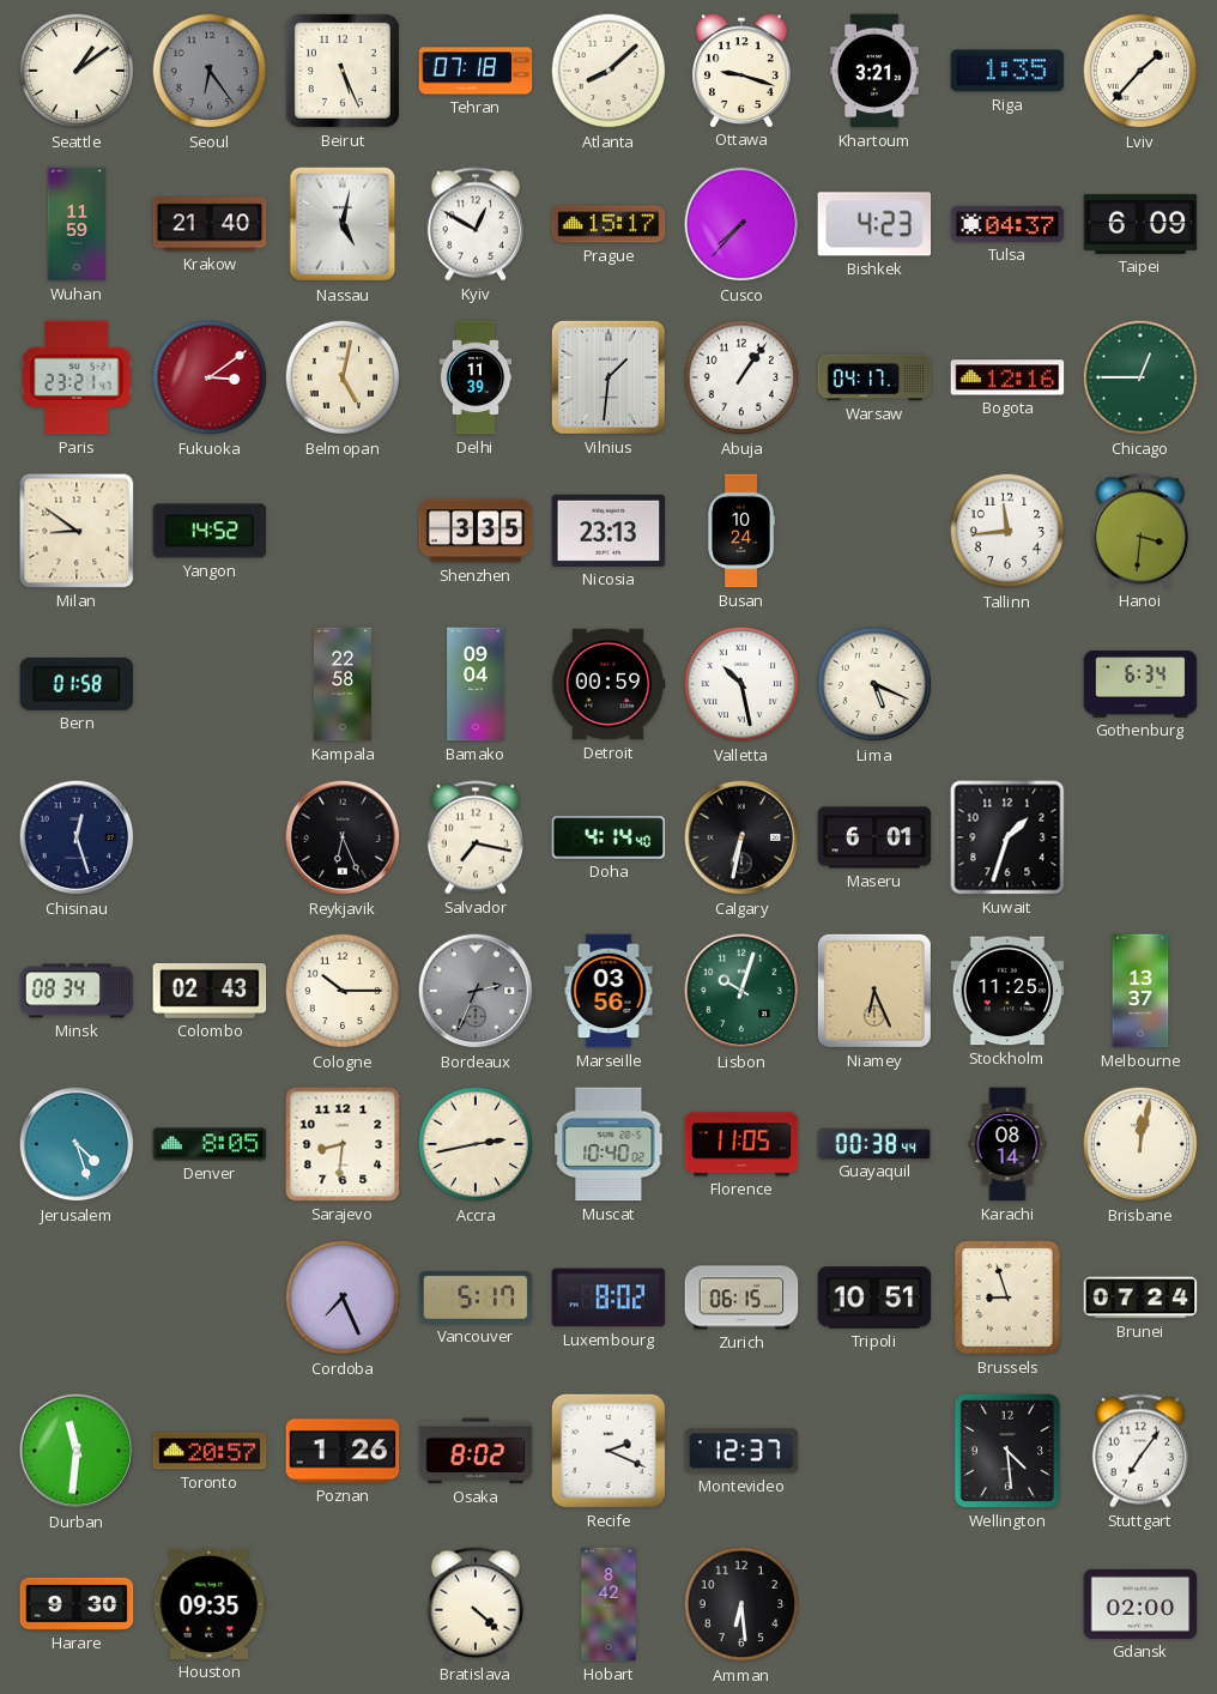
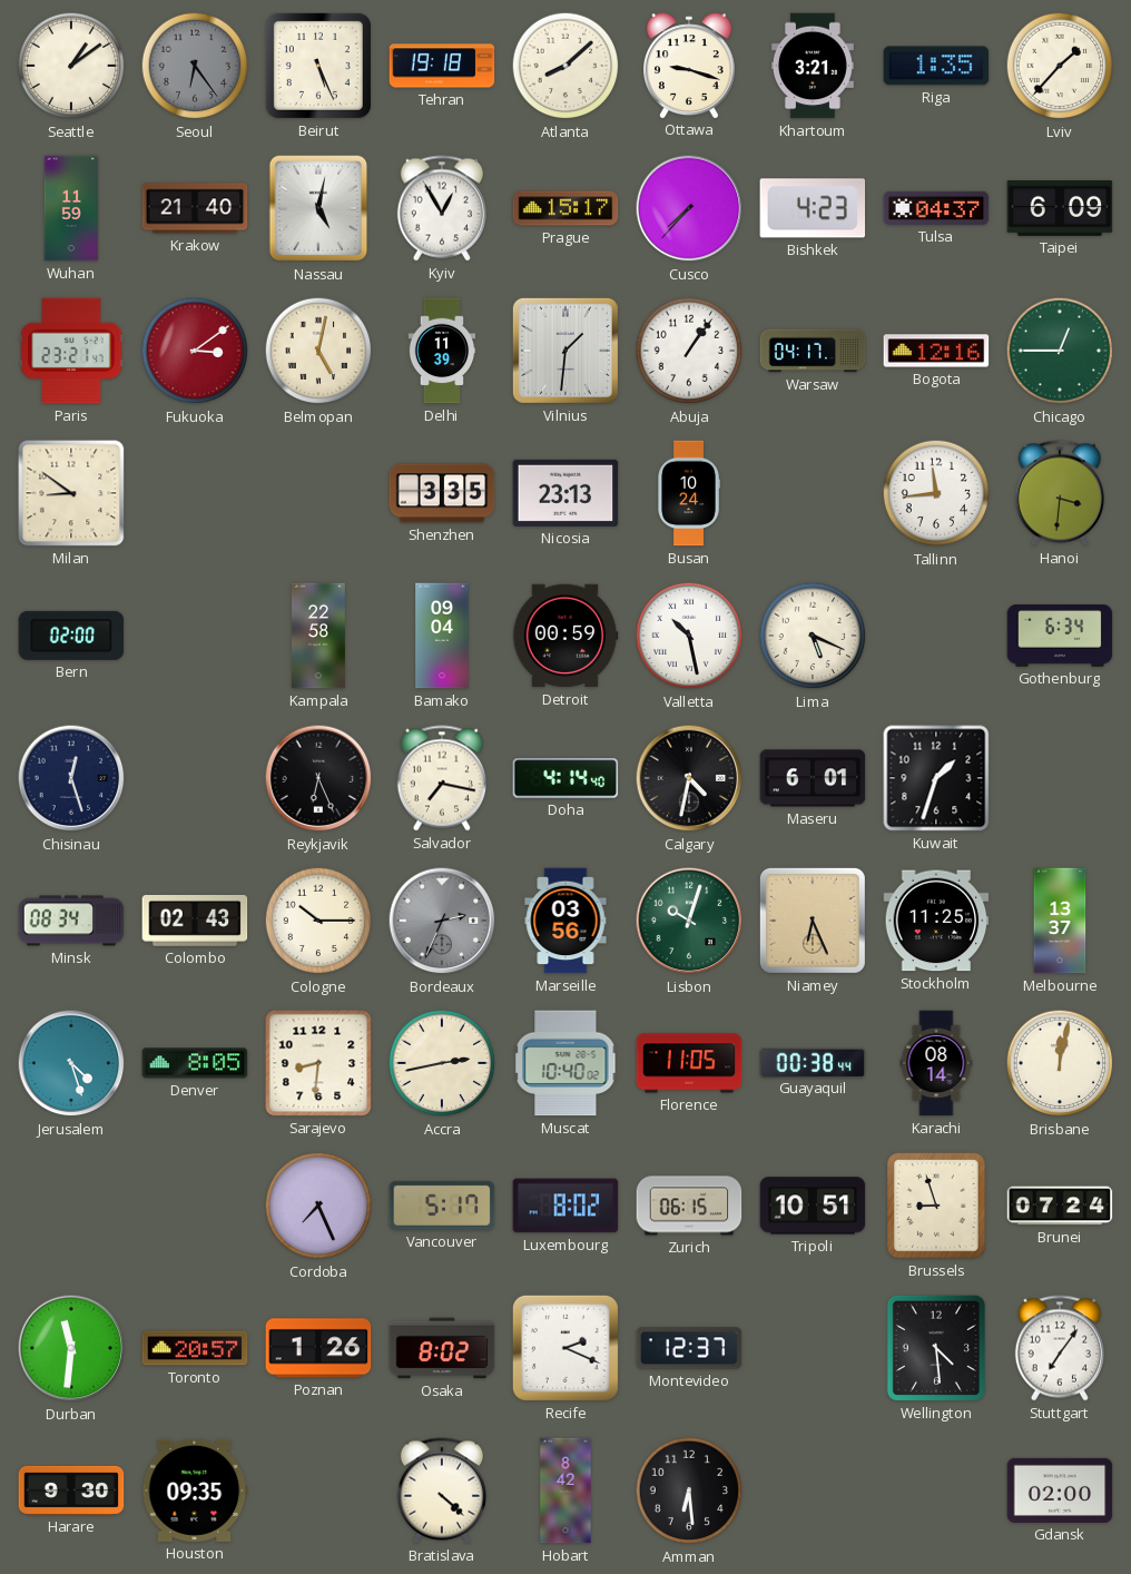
Tehran: 07:18 -> 19:18 (442, 66)
Kyiv: 12:50 -> 12:55 (442, 208)
Yangon: 14:52 -> none (210, 531)
Bern: 01:58 -> 02:00 (71, 636)
Calgary: 6:32 -> 4:32 (689, 778)
